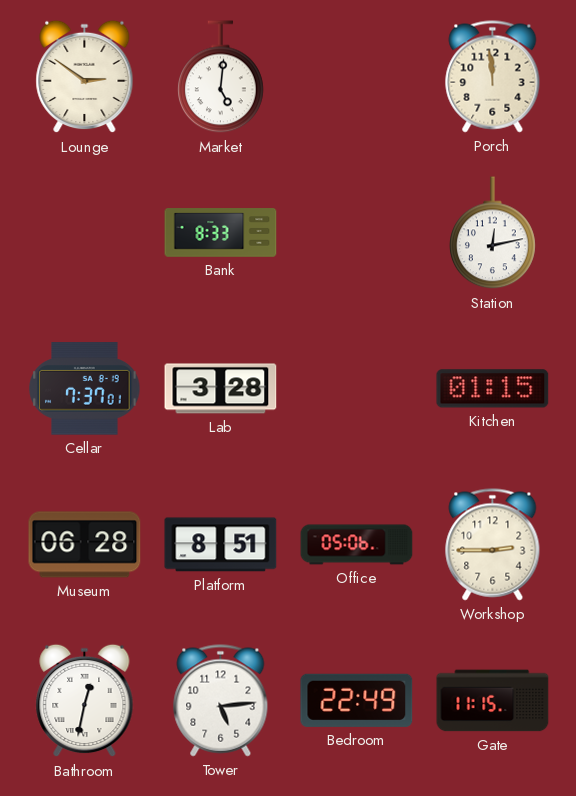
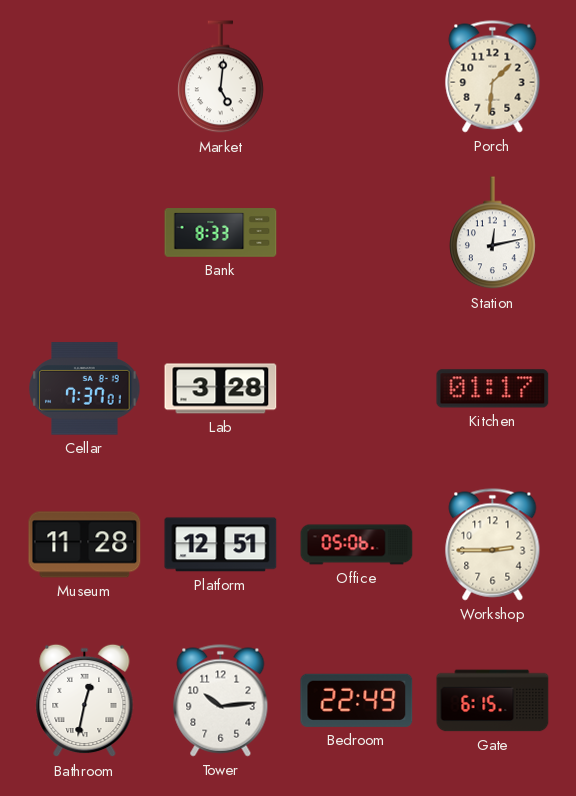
Lounge: 2:51 -> none (85, 77)
Porch: 11:59 -> 1:31 (493, 77)
Kitchen: 01:15 -> 01:17 (493, 389)
Museum: 06:28 -> 11:28 (85, 545)
Platform: 8:51 -> 12:51 (221, 545)
Tower: 5:14 -> 10:14 (221, 701)
Gate: 11:15 -> 6:15 (493, 701)
